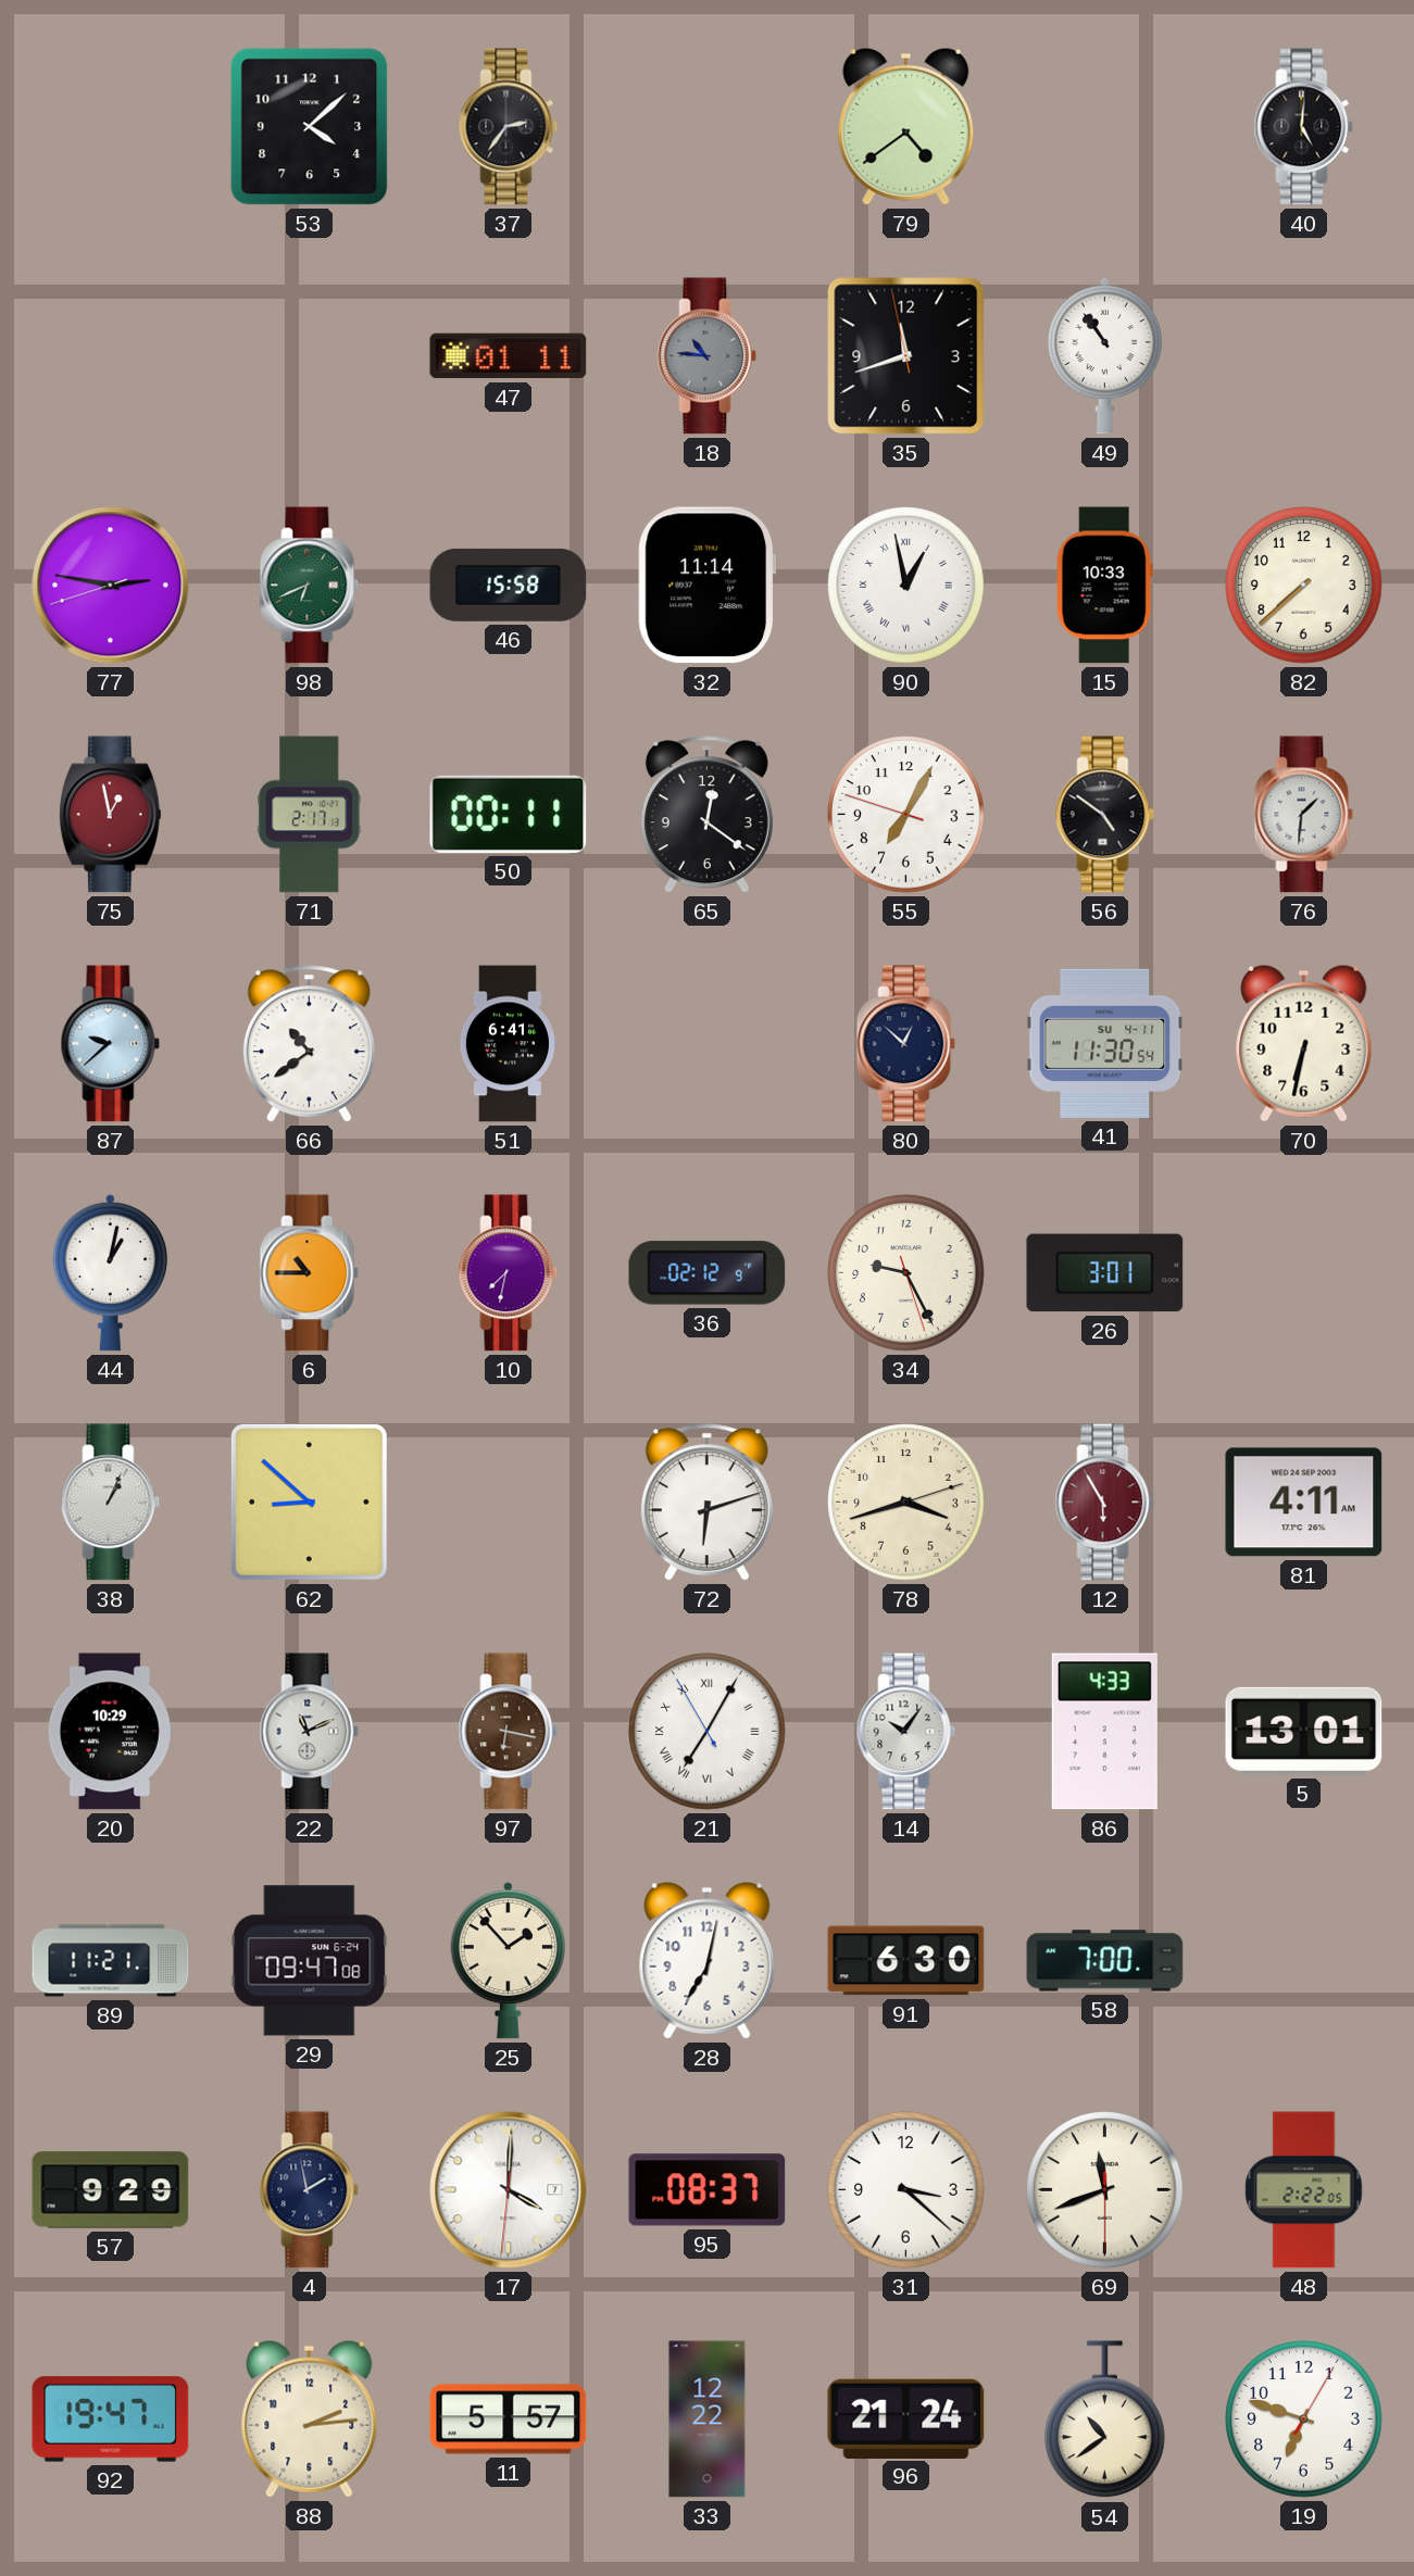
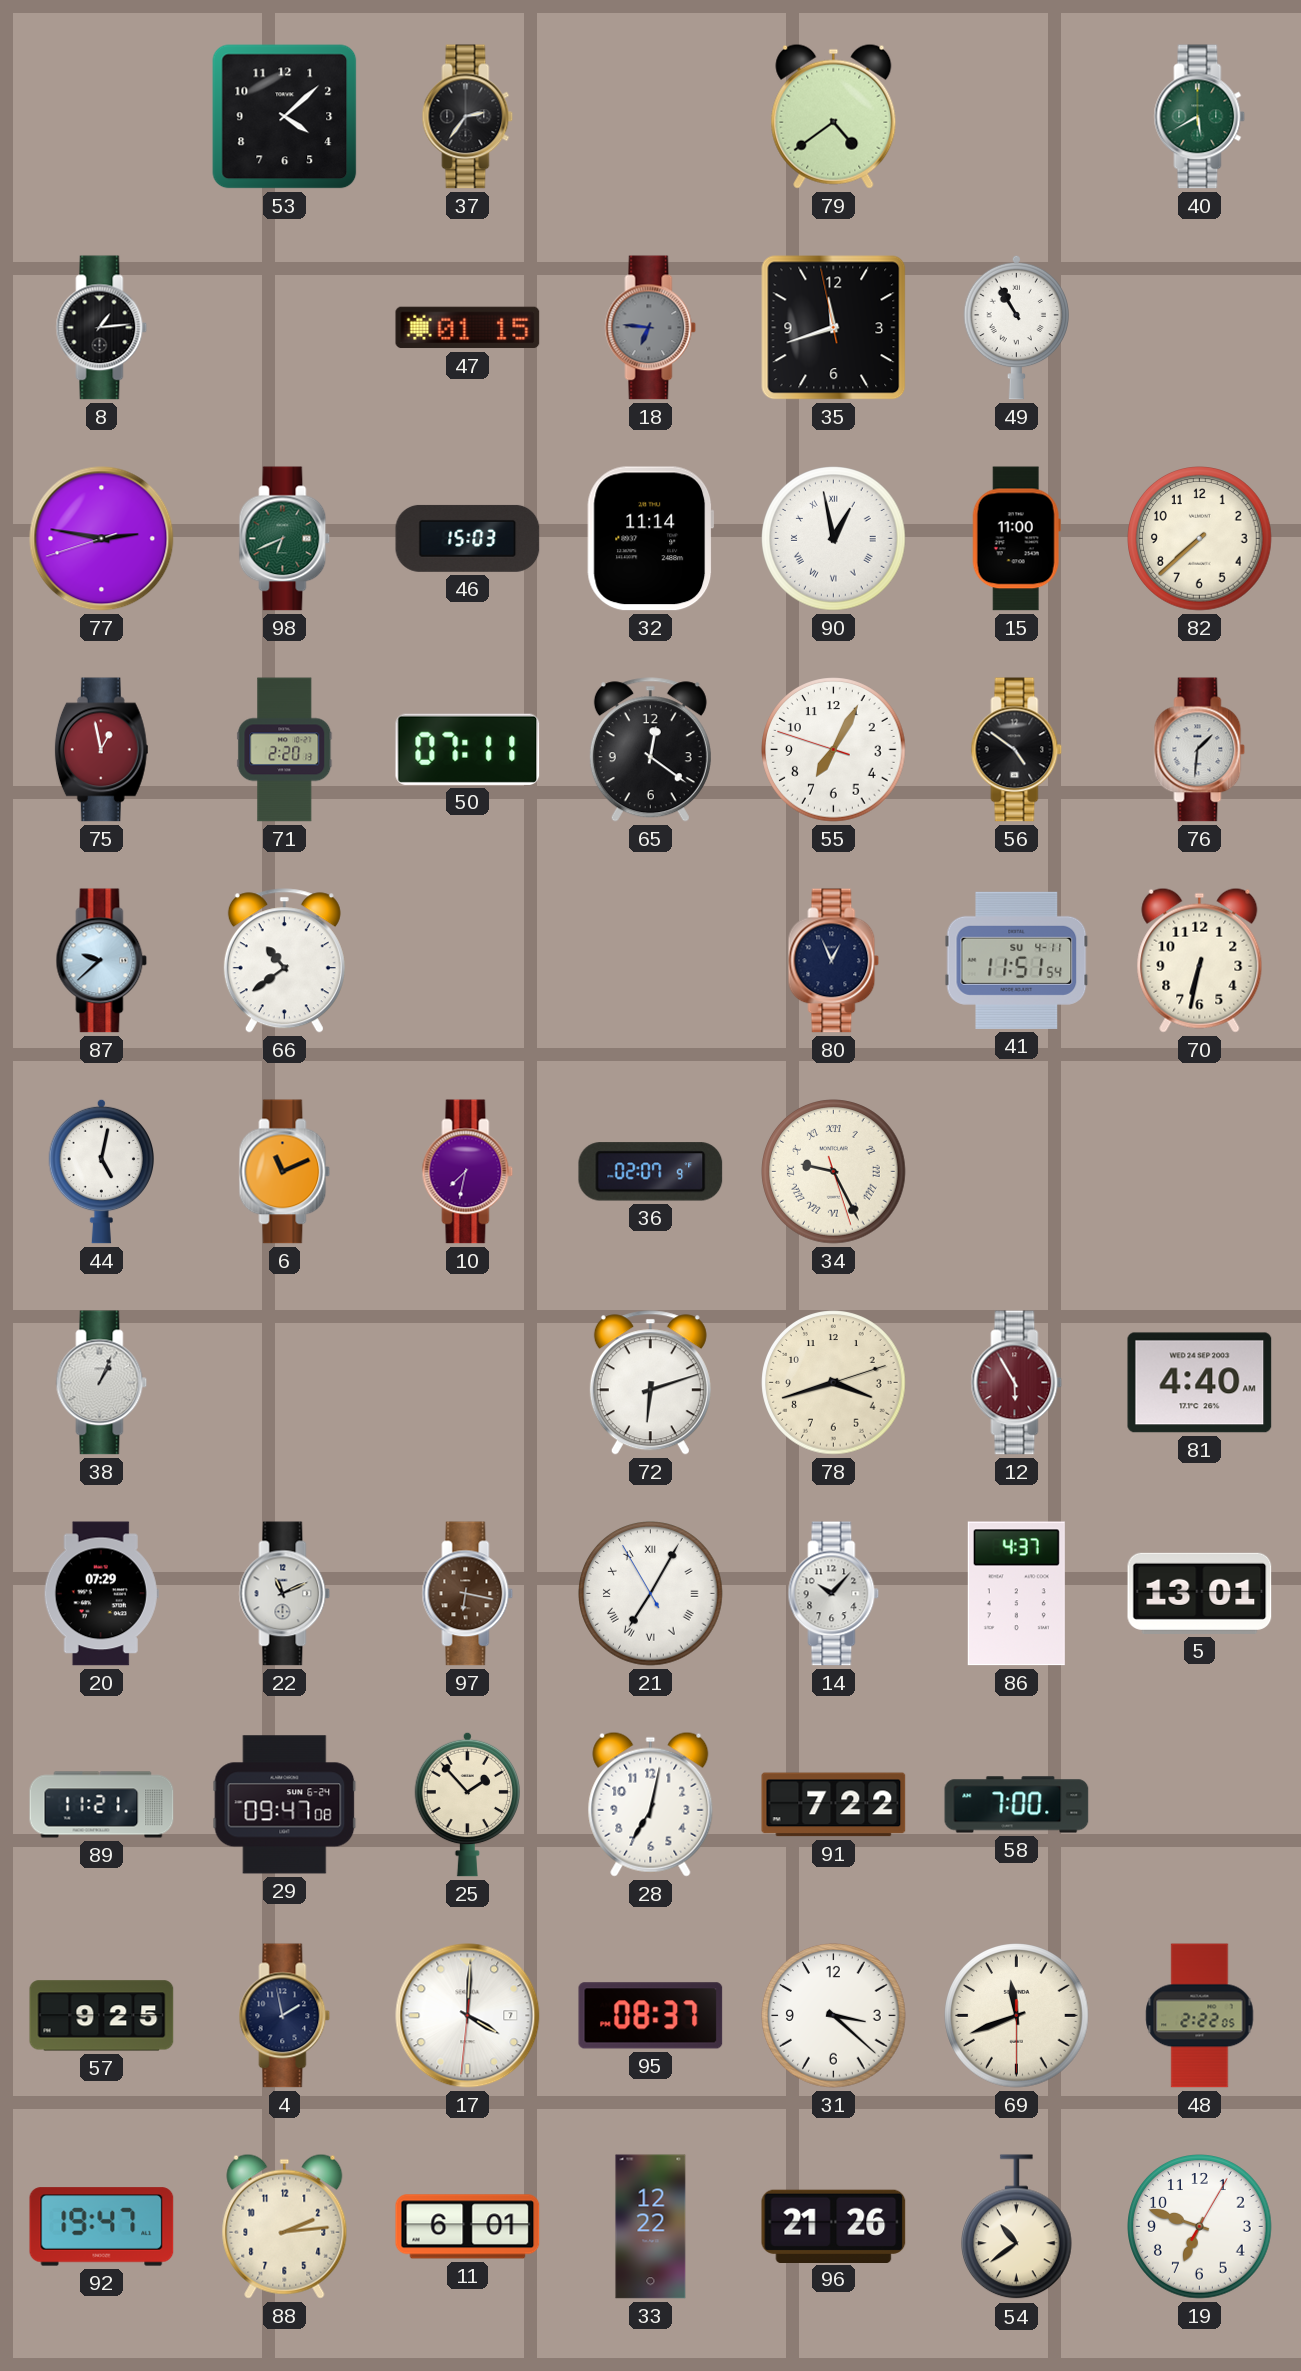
40: 5:01 -> 5:40 (1200, 117)
40 dial: black -> green (1200, 117)
8: none -> 1:14 (102, 328)
47: 01:11 -> 01:15 (468, 328)
18: 10:46 -> 6:46 (651, 328)
49: 10:54 -> 10:55 (1016, 327)
46: 15:58 -> 15:03 (468, 538)
15: 10:33 -> 11:00 (1016, 539)
71: 2:17 -> 2:20 (285, 750)
50: 00:11 -> 07:11 (468, 749)
51: 6:41 -> none (508, 1044)
80: 12:52 -> 12:56 (834, 961)
41: 11:30 -> 11:51 (1017, 960)
44: 1:02 -> 5:02 (101, 1171)
6: 10:45 -> 11:11 (285, 1172)
36: 02:12 -> 02:07 (651, 1172)
34 numerals: Arabic -> Roman (834, 1172)
26: 3:01 -> none (1105, 1273)
62: 8:52 -> none (309, 1501)
81: 4:11 -> 4:40 (1200, 1383)
20: 10:29 -> 07:29 (101, 1594)
14: 10:06 -> 10:07 (834, 1594)
86: 4:33 -> 4:37 (1016, 1594)
91: 6:30 -> 7:22 (834, 1805)
57: 9:29 -> 9:25 (102, 2016)
11: 5:57 -> 6:01 (468, 2227)
96: 21:24 -> 21:26 (834, 2226)
